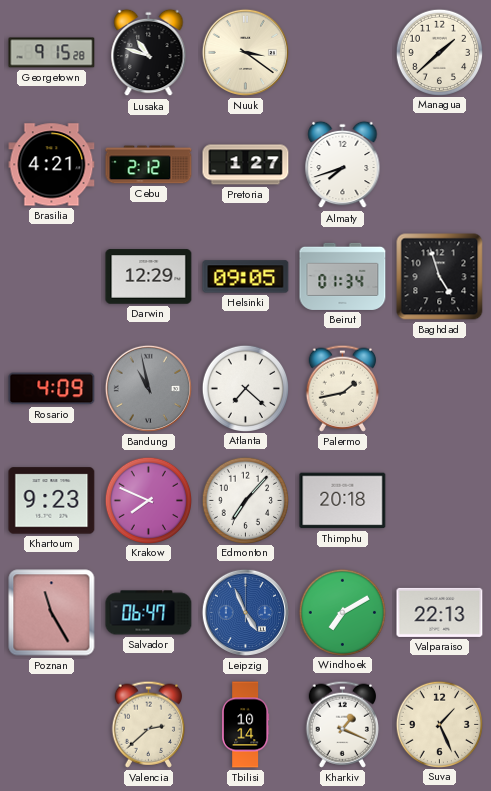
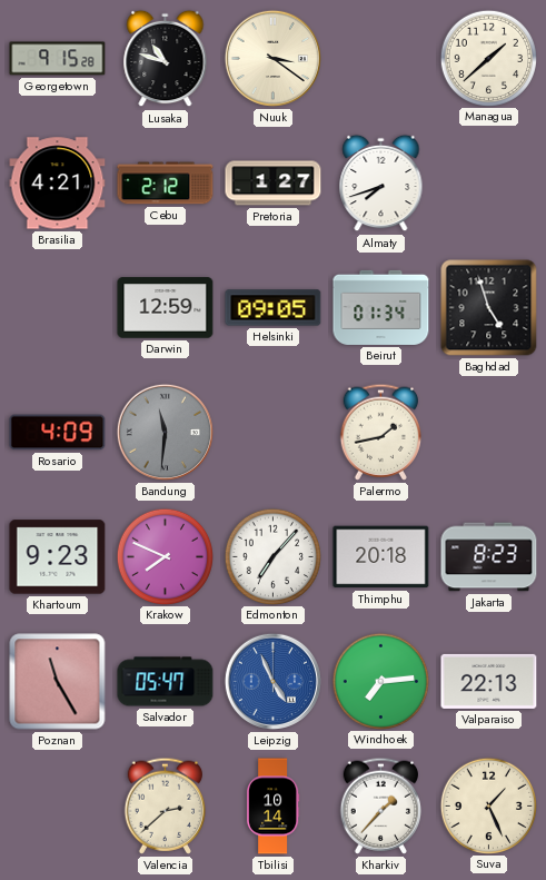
Darwin: 12:29 -> 12:59 (166, 308)
Bandung: 10:58 -> 11:31 (165, 432)
Atlanta: 7:22 -> none (245, 388)
Jakarta: none -> 8:23 (489, 557)
Salvador: 06:47 -> 05:47 (166, 682)
Windhoek: 7:10 -> 7:14 (380, 681)
Kharkiv: 1:19 -> 1:37 (381, 805)
